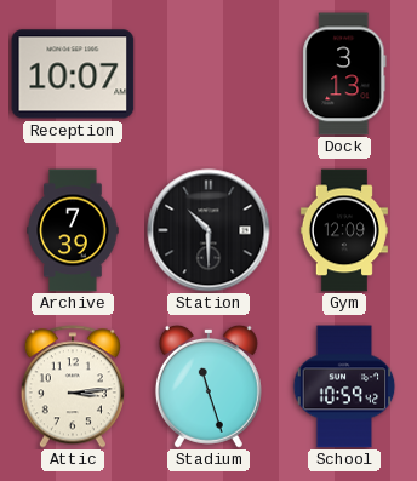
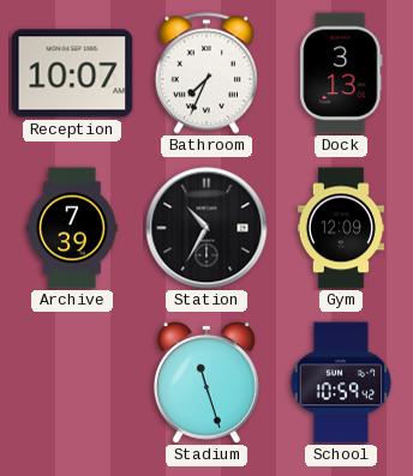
Bathroom: none -> 7:34 (206, 73)
Station: 10:30 -> 10:35 (206, 228)
Attic: 3:14 -> none (73, 386)
